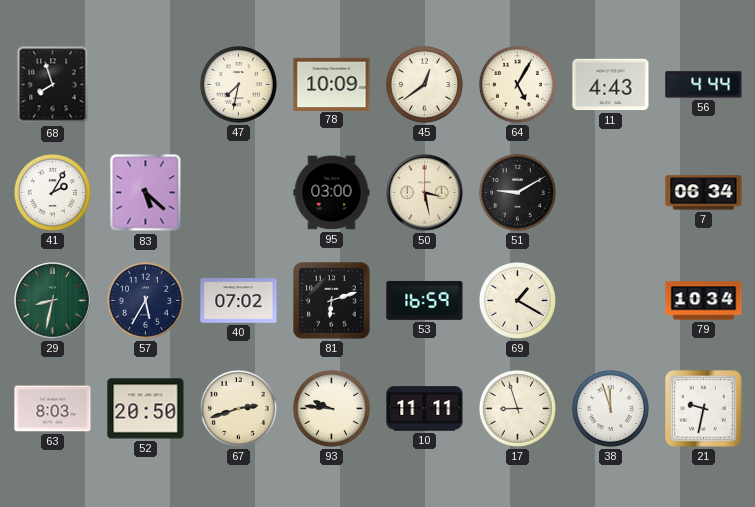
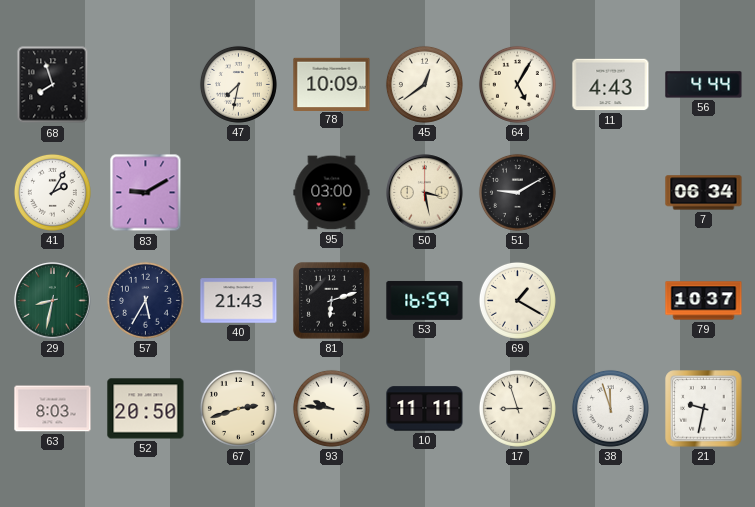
83: 5:22 -> 9:10 (146, 193)
40: 07:02 -> 21:43 (239, 301)
79: 10:34 -> 10:37 (704, 301)
